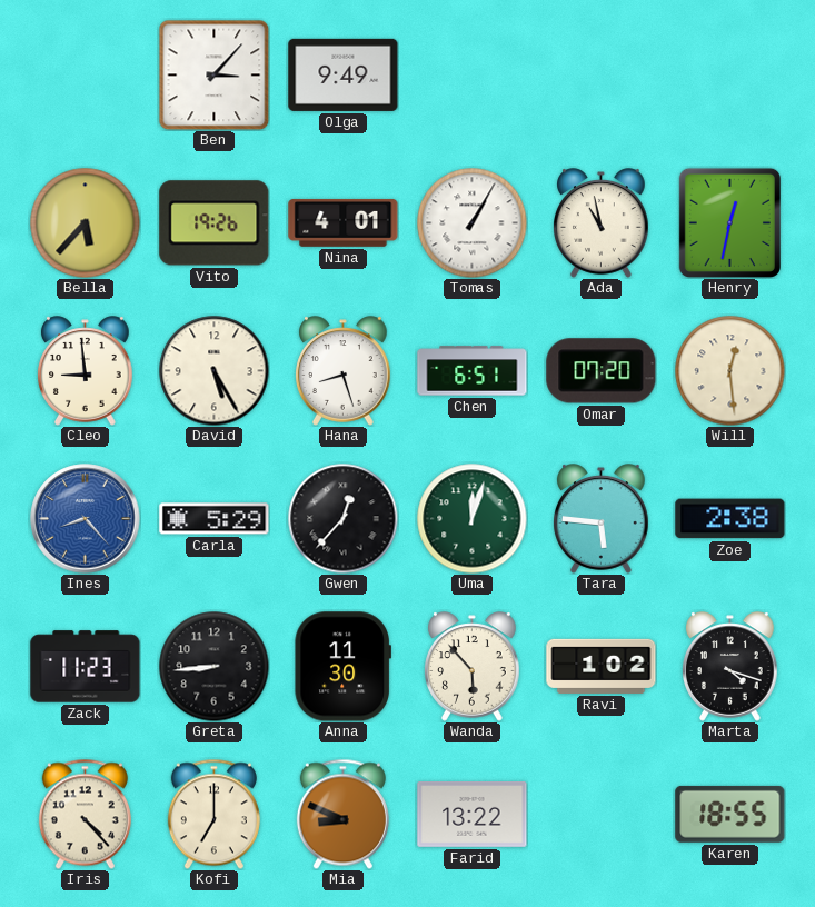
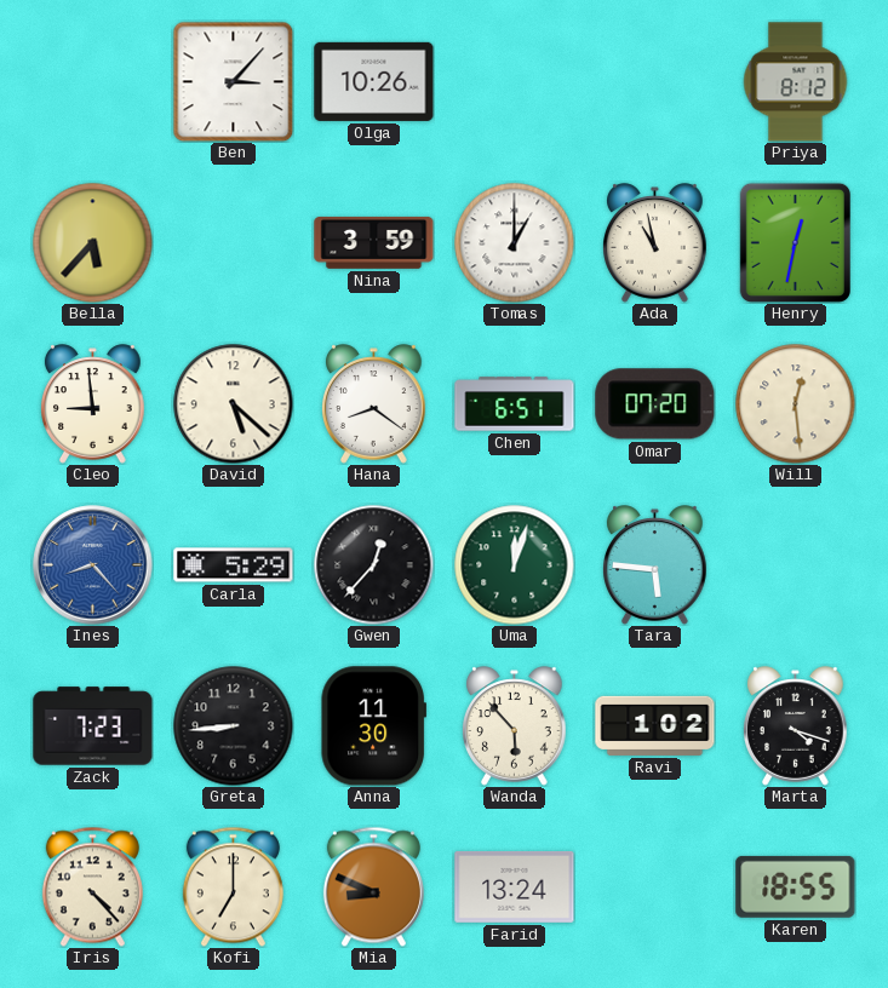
Olga: 9:49 -> 10:26 (374, 81)
Priya: none -> 8:12 (796, 82)
Vito: 19:26 -> none (215, 223)
Nina: 4:01 -> 3:59 (374, 242)
Tomas: 1:05 -> 1:00 (515, 243)
David: 5:25 -> 5:22 (234, 404)
Hana: 8:27 -> 8:21 (374, 404)
Zoe: 2:38 -> none (730, 519)
Zack: 11:23 -> 7:23 (93, 726)
Farid: 13:22 -> 13:24 (515, 886)
